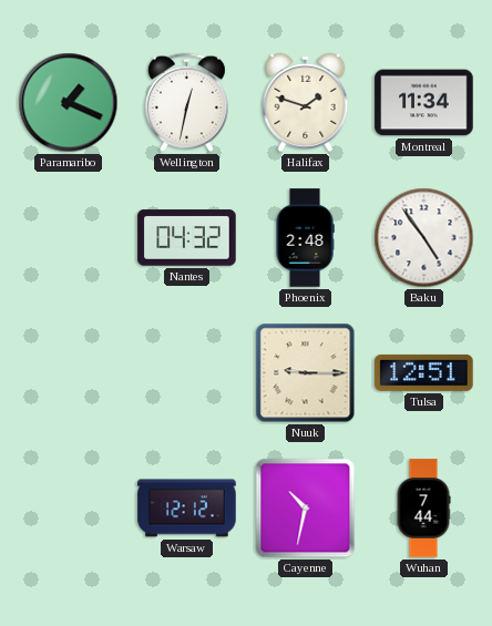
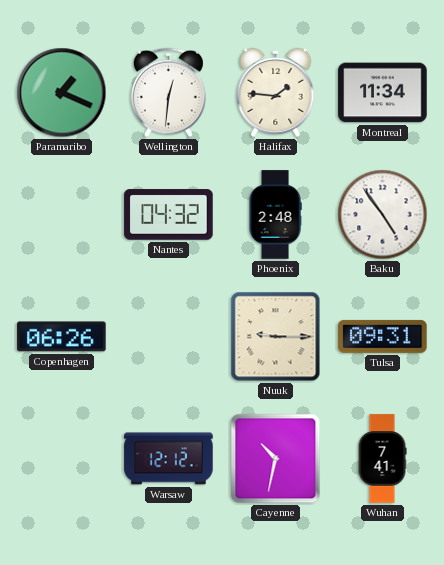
Wellington: 12:32 -> 12:31 (168, 93)
Halifax: 1:48 -> 1:46 (276, 92)
Copenhagen: none -> 06:26 (62, 337)
Tulsa: 12:51 -> 09:31 (383, 336)
Wuhan: 7:44 -> 7:41 (382, 459)
